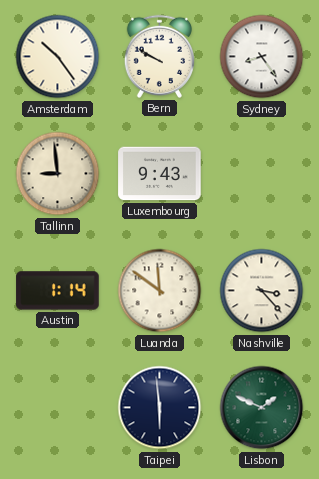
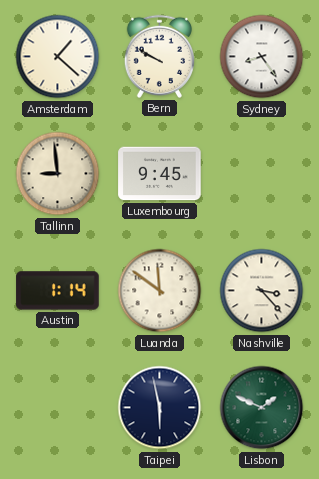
Amsterdam: 10:24 -> 1:22 (58, 57)
Luxembourg: 9:43 -> 9:45 (160, 174)
Taipei: 5:59 -> 5:58 (160, 408)
